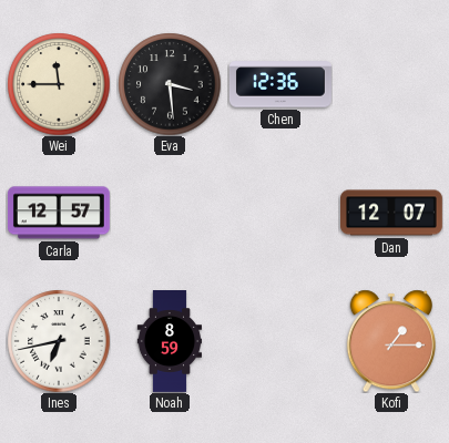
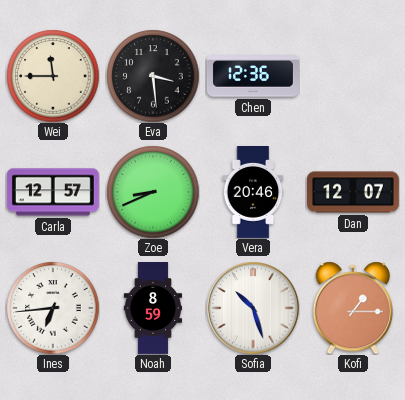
Zoe: none -> 8:41 (153, 192)
Vera: none -> 20:46 (253, 193)
Ines: 6:43 -> 6:44 (53, 308)
Sofia: none -> 10:27 (253, 308)
